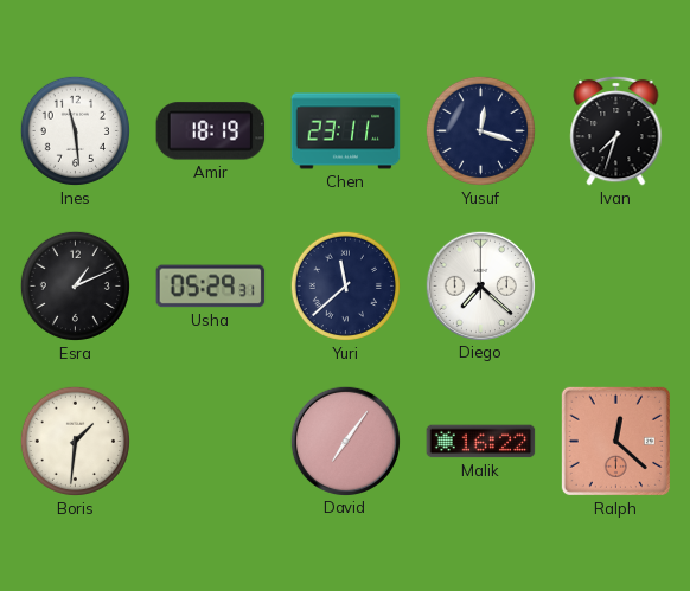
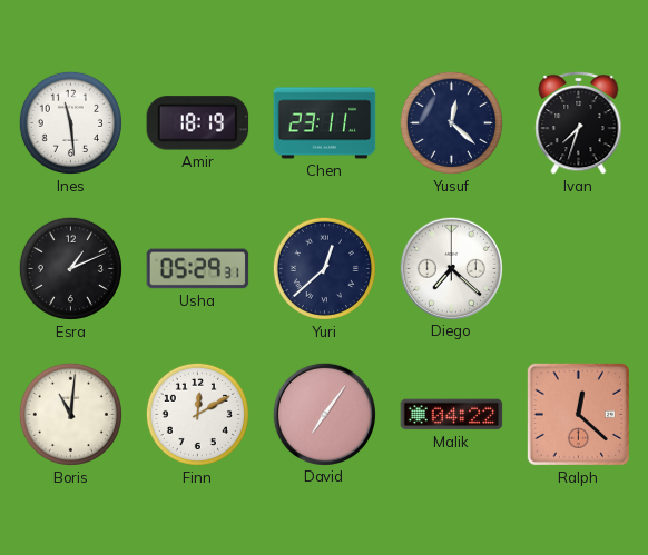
Yusuf: 12:18 -> 12:22 (451, 122)
Yuri: 11:38 -> 12:38 (324, 268)
Boris: 1:31 -> 11:01 (70, 414)
Finn: none -> 12:10 (197, 414)
Malik: 16:22 -> 04:22 (452, 415)
